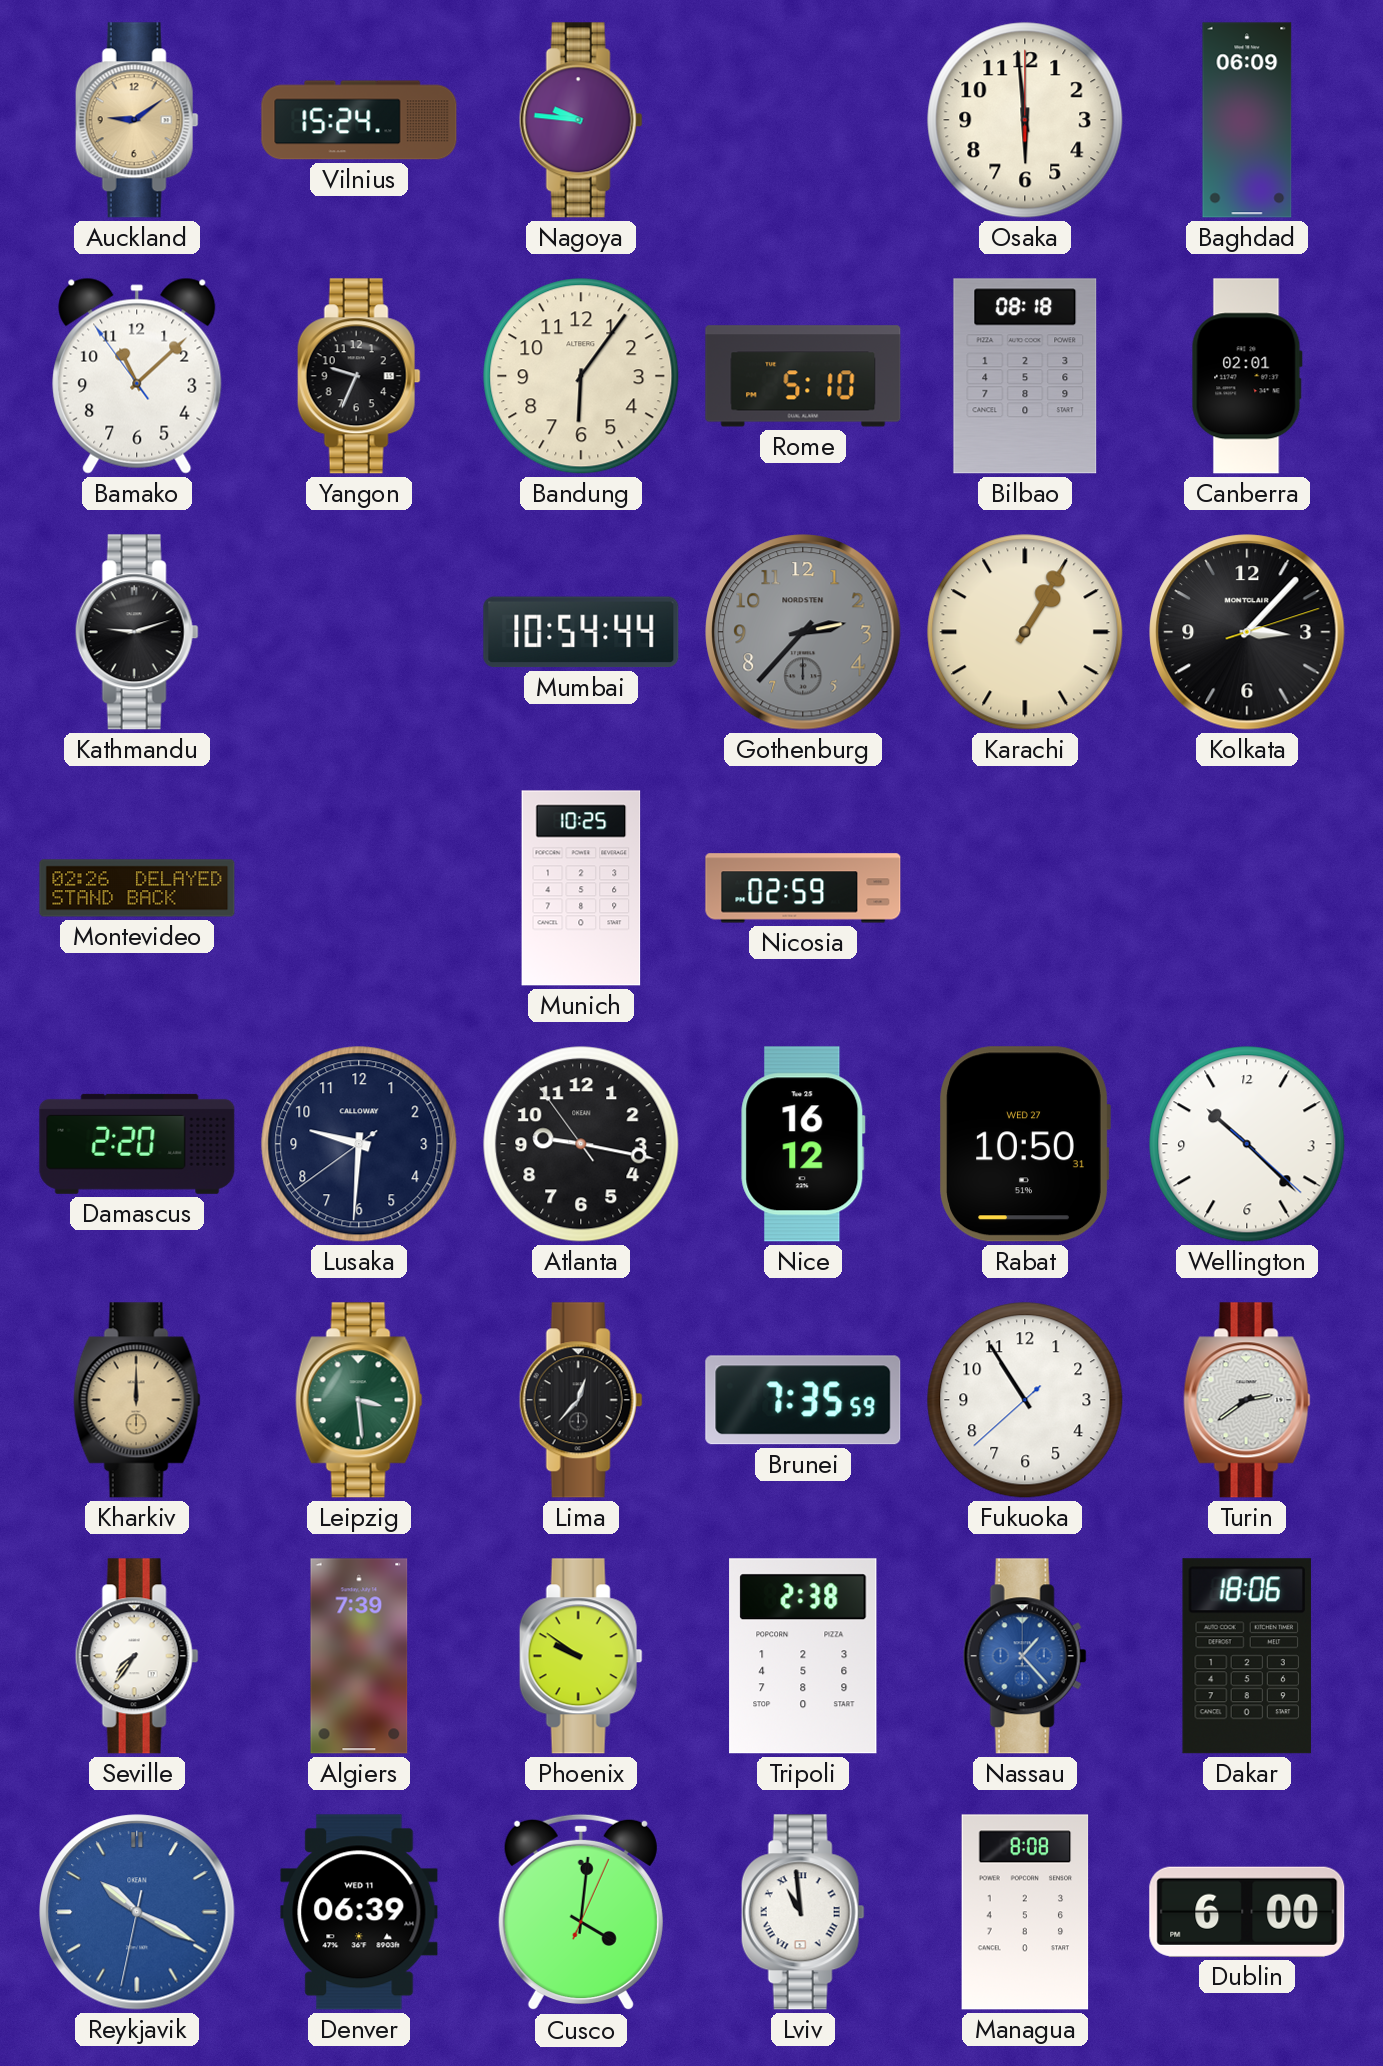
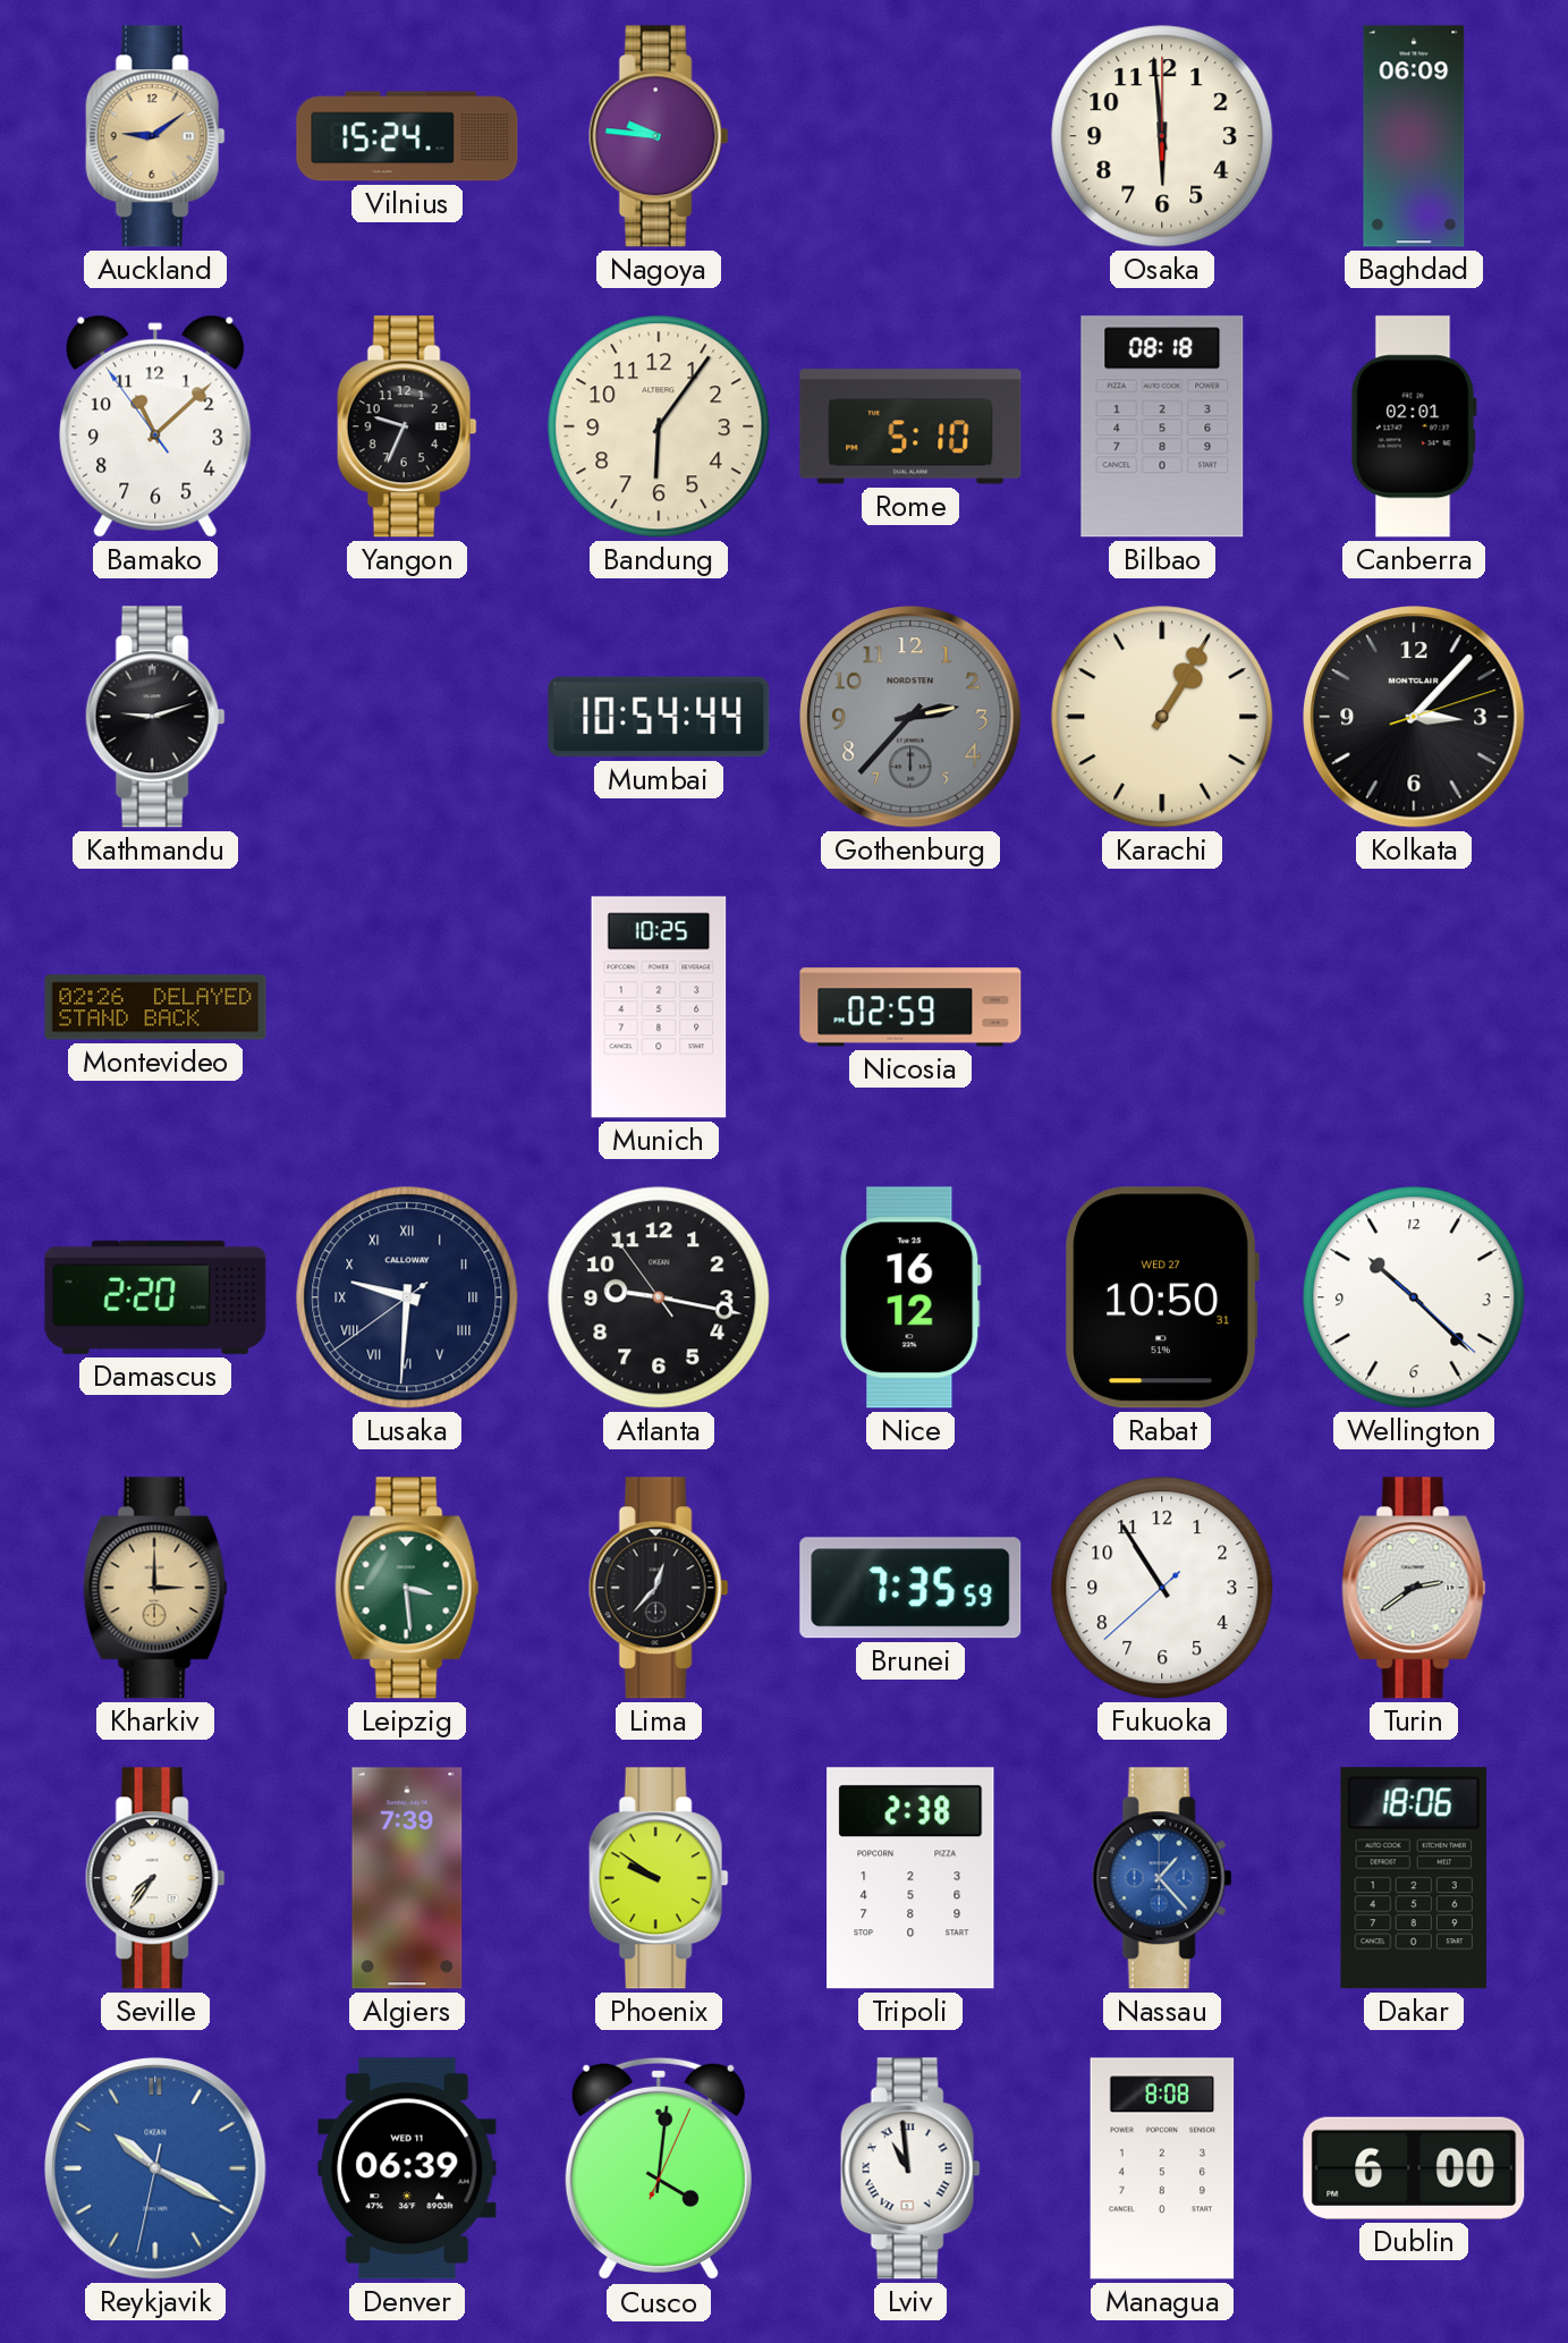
Lusaka numerals: Arabic -> Roman (407, 1297)
Kharkiv: 12:00 -> 3:00 (155, 1588)
